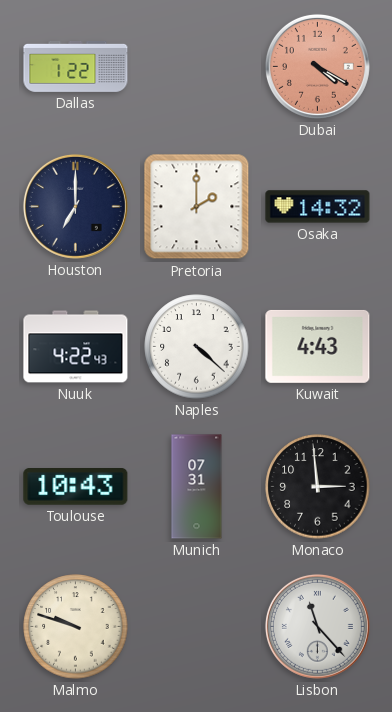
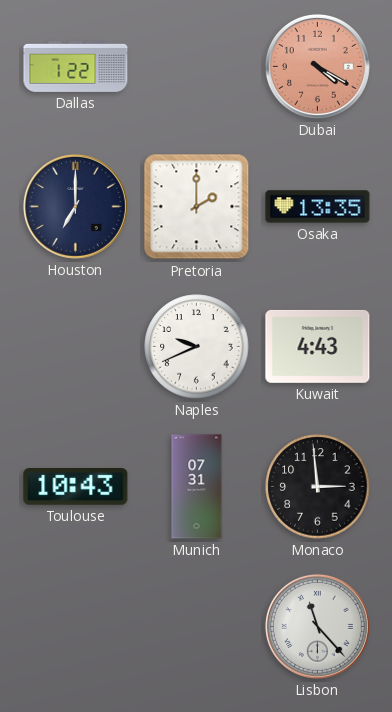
Osaka: 14:32 -> 13:35 (318, 207)
Nuuk: 4:22 -> none (76, 347)
Naples: 4:22 -> 9:41 (197, 347)
Malmo: 9:48 -> none (76, 627)
